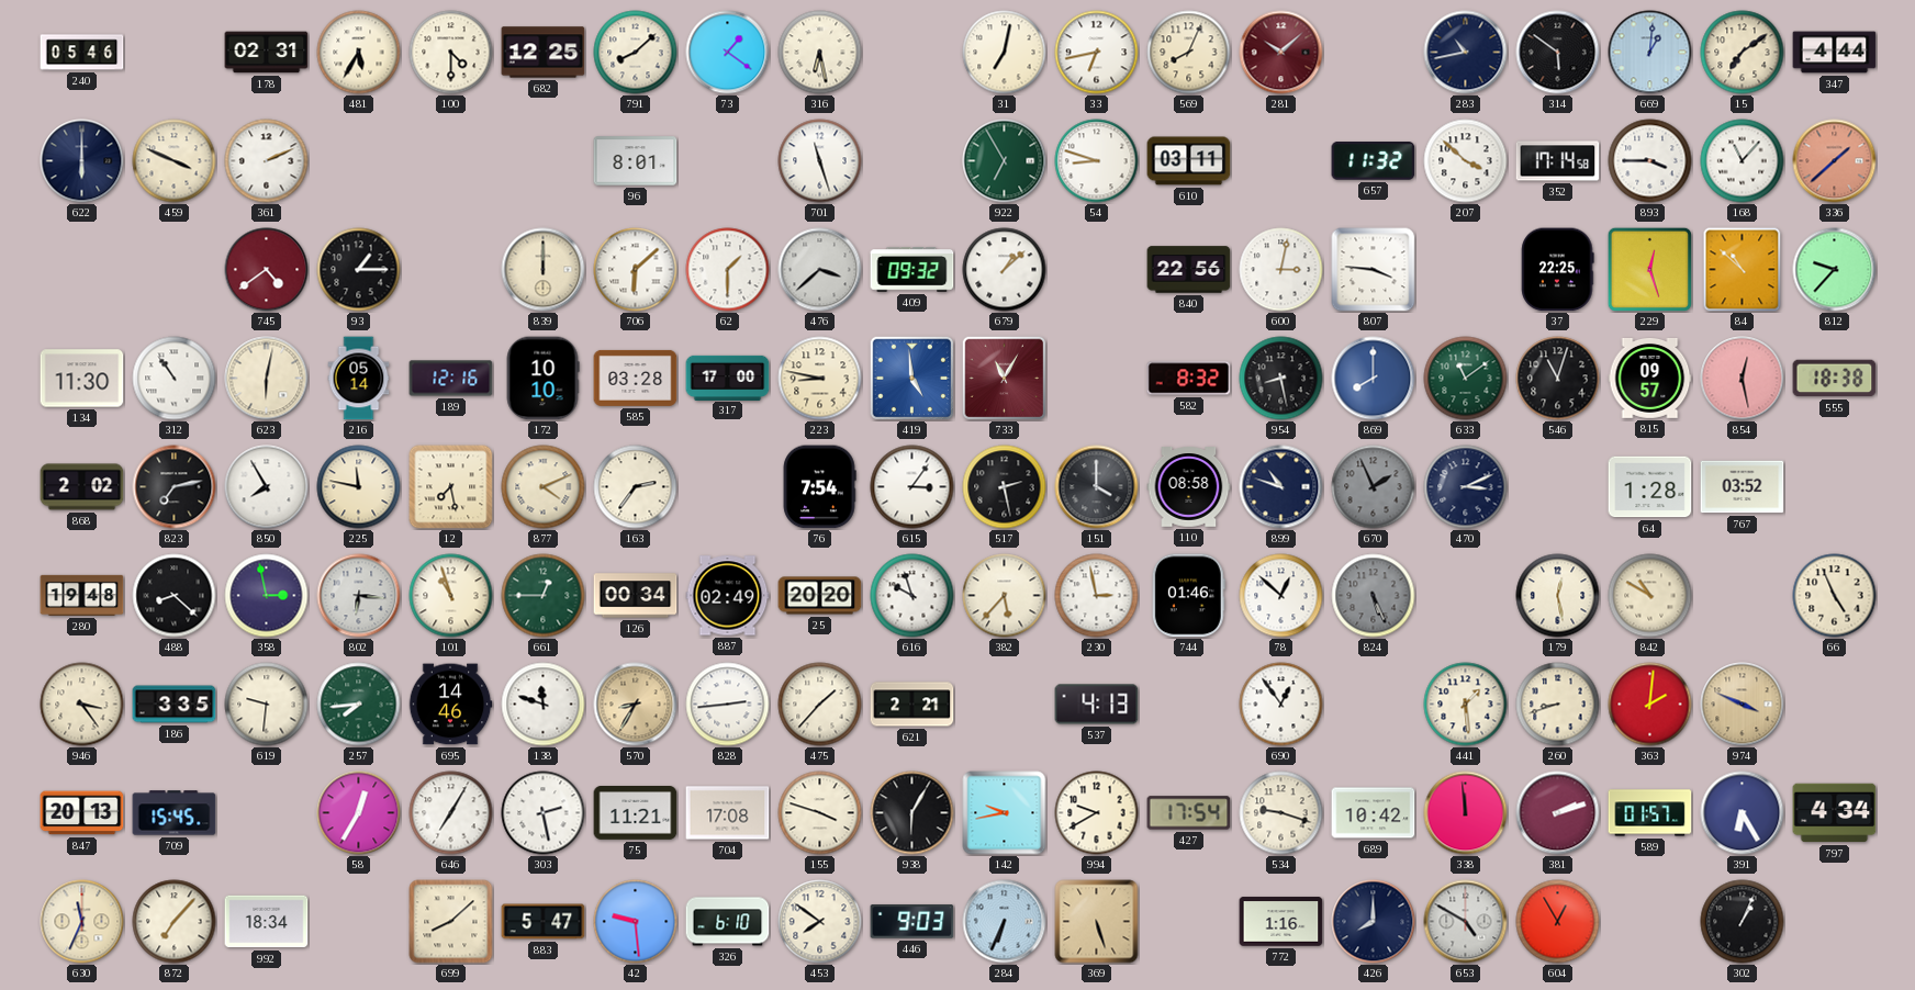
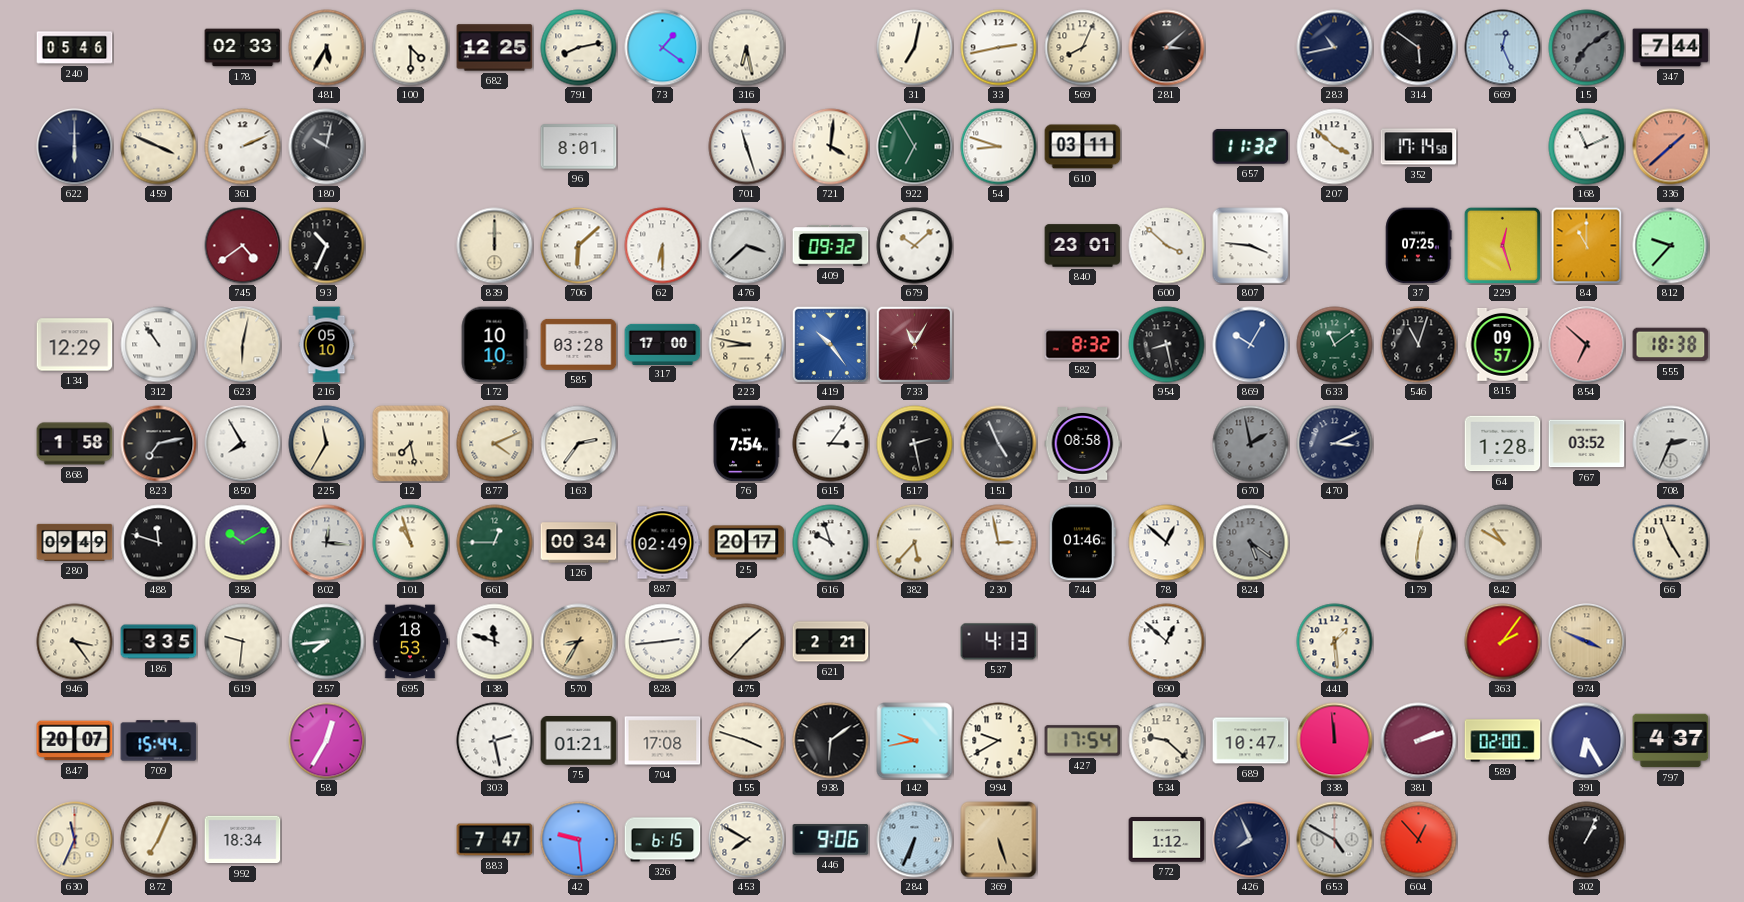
178: 02:31 -> 02:33 (243, 48)
791: 8:08 -> 8:13 (579, 48)
33: 6:43 -> 2:43 (999, 48)
281: 10:08 -> 3:08 (1167, 48)
281 dial: burgundy -> black (1167, 48)
669: 1:01 -> 12:26 (1503, 48)
15 dial: cream -> grey (1587, 48)
347: 4:44 -> 7:44 (1671, 48)
180: none -> 10:02 (327, 147)
721: none -> 4:01 (831, 147)
893: 3:45 -> none (1650, 161)
168: 11:07 -> 11:11 (1587, 147)
93: 1:15 -> 10:34 (327, 246)
62: 1:30 -> 6:30 (663, 246)
679: 1:08 -> 10:08 (915, 246)
840: 22:56 -> 23:01 (1083, 246)
600: 3:02 -> 3:52 (1167, 246)
37: 22:25 -> 07:25 (1419, 246)
84: 10:52 -> 11:00 (1587, 246)
134: 11:30 -> 12:29 (75, 345)
216: 05:14 -> 05:10 (327, 345)
189: 12:16 -> none (451, 379)
419: 4:59 -> 10:24 (830, 344)
869: 8:00 -> 10:05 (1251, 345)
854: 12:28 -> 6:52 (1587, 345)
868: 2:02 -> 1:58 (75, 444)
225: 11:47 -> 11:35 (327, 444)
151: 4:00 -> 4:56 (999, 444)
899: 10:48 -> none (1281, 487)
670: 1:56 -> 1:58 (1251, 444)
708: none -> 2:34 (1671, 444)
280: 19:48 -> 09:49 (75, 542)
488: 8:22 -> 11:48 (159, 543)
358: 2:58 -> 10:10 (243, 543)
802: 6:16 -> 12:16 (327, 543)
25: 20:20 -> 20:17 (747, 543)
824: 5:26 -> 5:21 (1251, 543)
179: 12:28 -> 12:31 (1419, 543)
695: 14:46 -> 18:53 (410, 642)
690: 12:54 -> 12:52 (1167, 642)
260: 8:42 -> none (1558, 705)
363: 2:01 -> 2:06 (1503, 642)
847: 20:13 -> 20:07 (75, 741)
709: 15:45 -> 15:44 (159, 741)
646: 7:05 -> none (451, 813)
75: 11:21 -> 01:21 (579, 741)
938: 6:05 -> 6:09 (831, 741)
534: 9:18 -> 9:22 (1167, 741)
689: 10:42 -> 10:47 (1251, 741)
589: 01:57 -> 02:00 (1503, 741)
797: 4:34 -> 4:37 (1671, 741)
872: 7:07 -> 7:04 (159, 840)
699: 8:08 -> none (451, 922)
883: 5:47 -> 7:47 (495, 840)
326: 6:10 -> 6:15 (663, 840)
453: 7:51 -> 7:50 (747, 840)
446: 9:03 -> 9:06 (831, 840)
772: 1:16 -> 1:12 (1167, 840)
426: 8:00 -> 7:56 (1251, 840)
604: 12:55 -> 12:53 (1419, 840)
